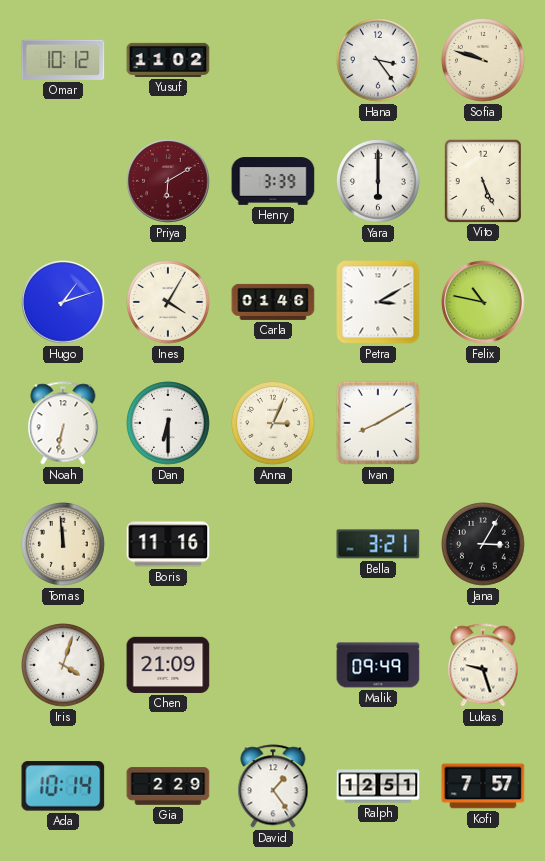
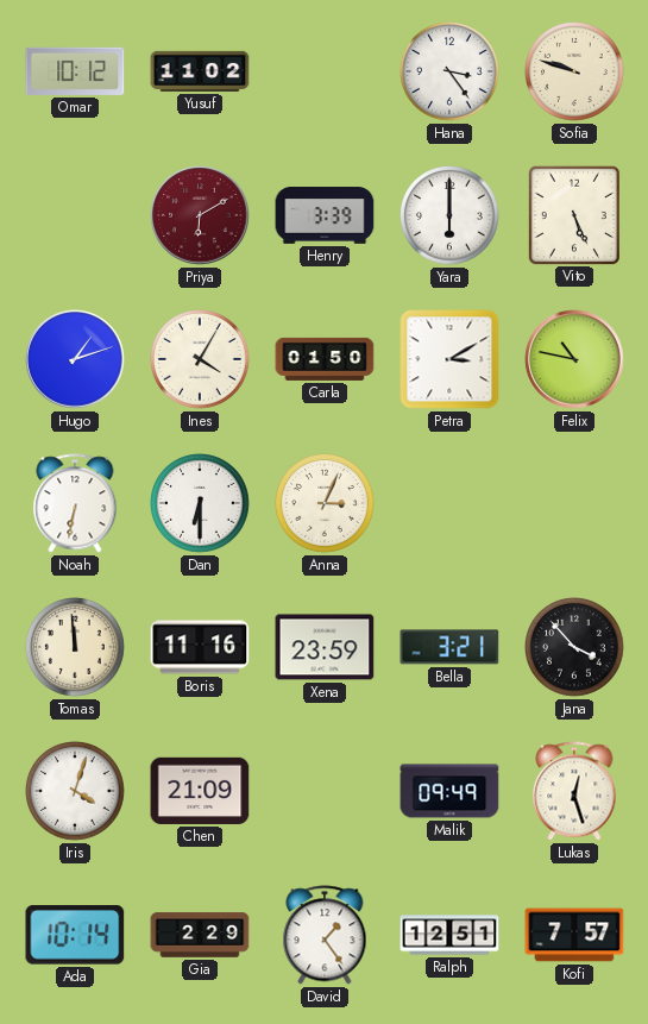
Carla: 01:46 -> 01:50 (325, 359)
Ivan: 8:10 -> none (378, 423)
Xena: none -> 23:59 (325, 647)
Jana: 3:05 -> 3:53 (575, 648)
Lukas: 9:27 -> 12:27 (574, 791)
